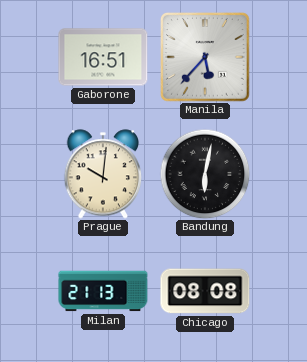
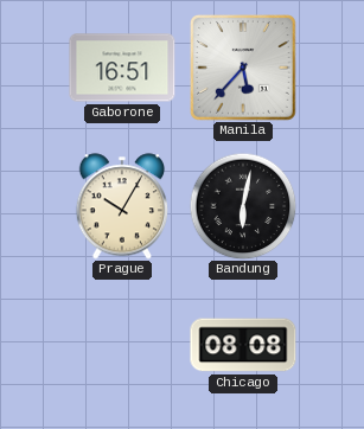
Prague: 10:01 -> 10:05 (122, 206)
Milan: 21:13 -> none (103, 291)
